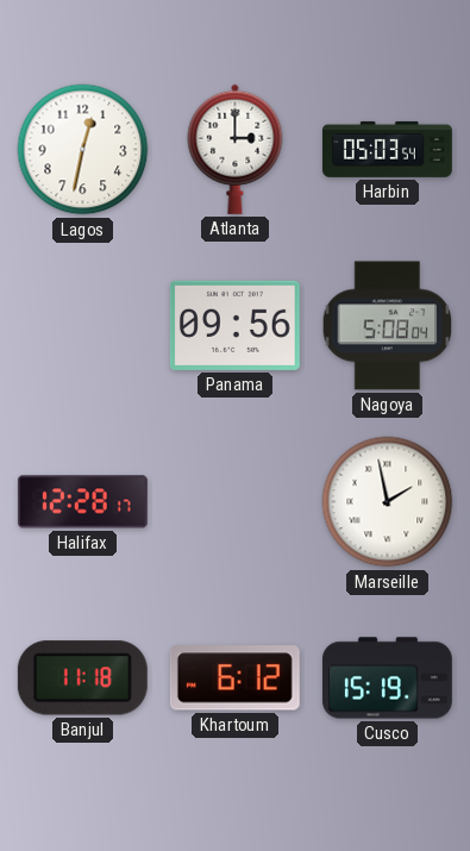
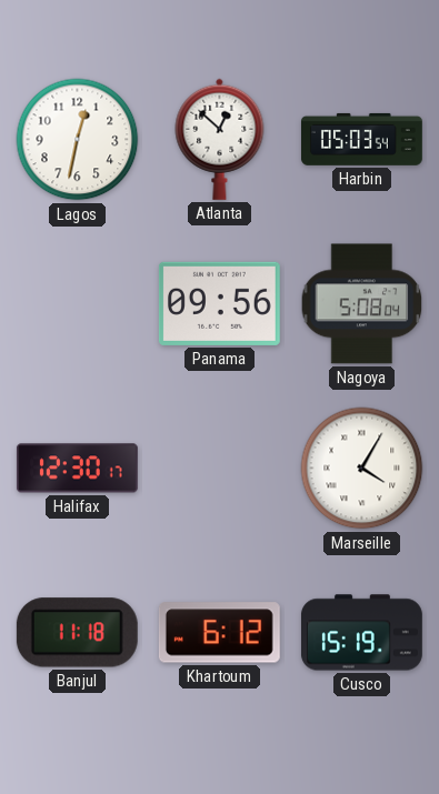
Atlanta: 3:00 -> 12:52 (220, 139)
Halifax: 12:28 -> 12:30 (77, 469)
Marseille: 1:58 -> 4:05 (362, 469)
